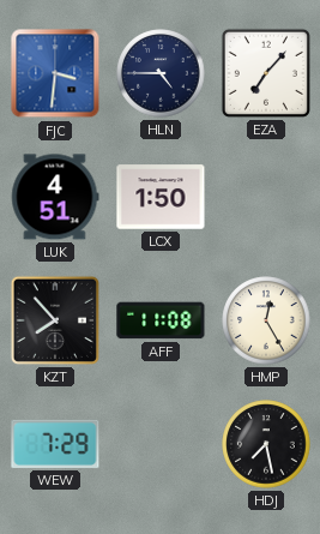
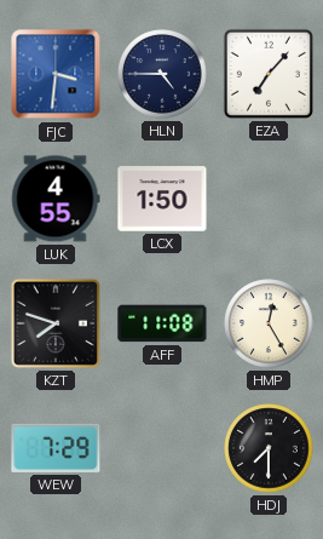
LUK: 4:51 -> 4:55 (56, 199)
KZT: 7:53 -> 7:48 (56, 323)
HDJ: 7:28 -> 7:30 (269, 448)
